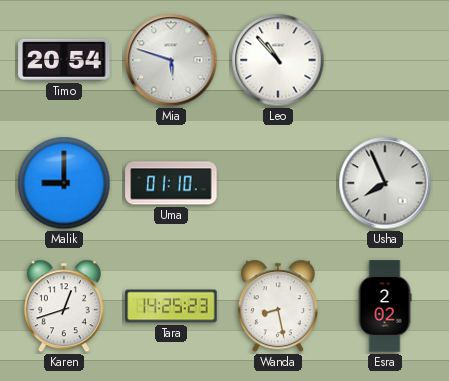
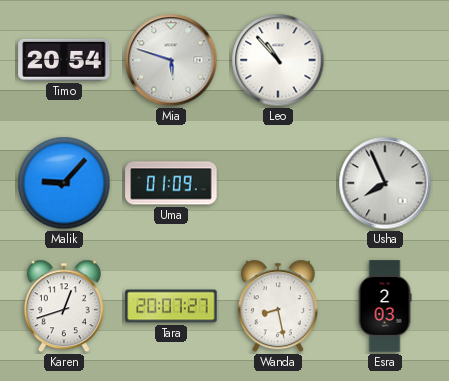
Malik: 9:00 -> 9:07 (64, 183)
Uma: 01:10 -> 01:09 (171, 183)
Tara: 14:25 -> 20:07 (171, 306)
Esra: 2:02 -> 2:03 (385, 306)
